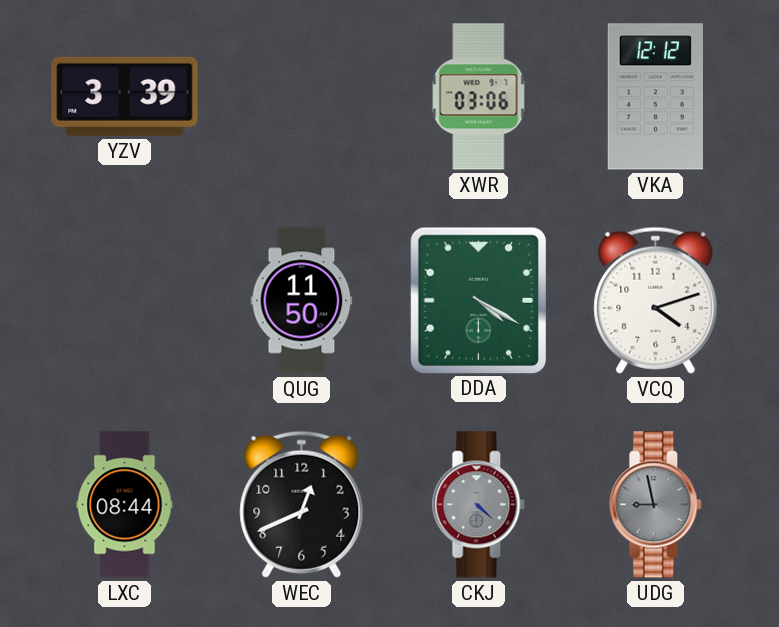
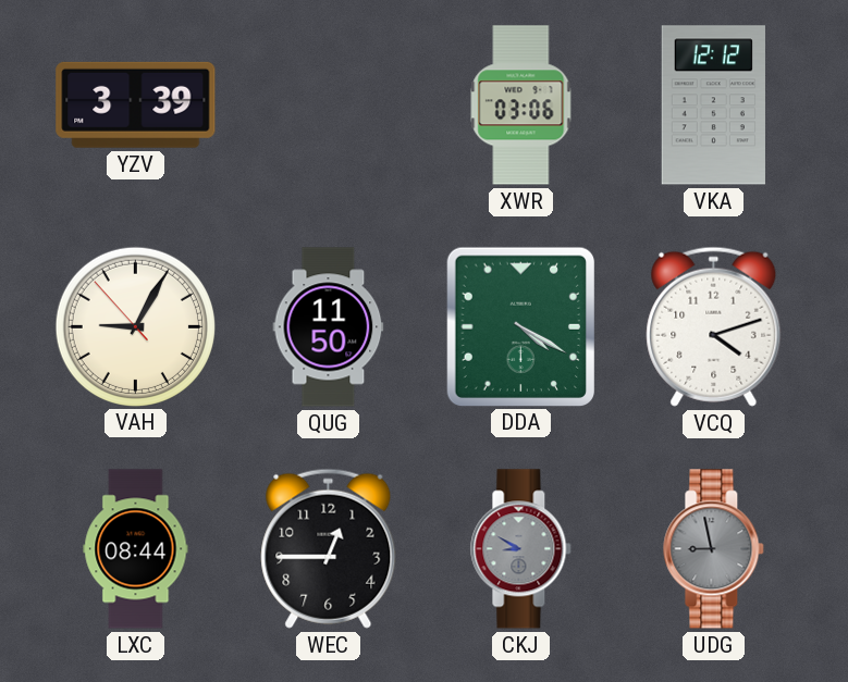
VAH: none -> 9:04 (135, 326)
WEC: 12:41 -> 12:45 (329, 548)
CKJ: 4:22 -> 8:50 (521, 549)
